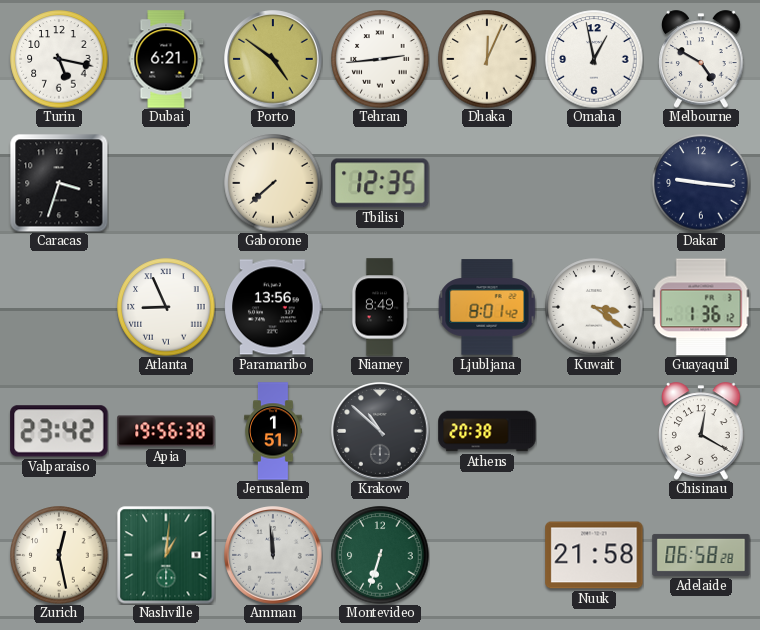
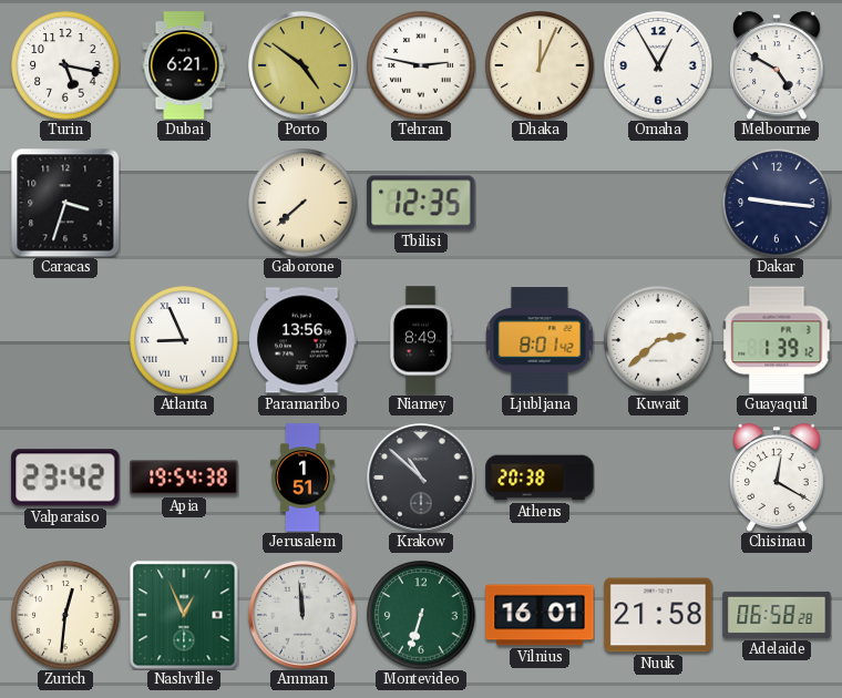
Tehran: 2:44 -> 2:47 (421, 65)
Omaha: 12:58 -> 12:55 (658, 65)
Kuwait: 3:21 -> 2:38 (658, 340)
Guayaquil: 1:36 -> 1:39 (777, 340)
Apia: 19:56 -> 19:54 (184, 478)
Zurich: 12:28 -> 12:31 (65, 615)
Nashville: 1:01 -> 12:56 (184, 615)
Vilnius: none -> 16:01 (540, 615)
